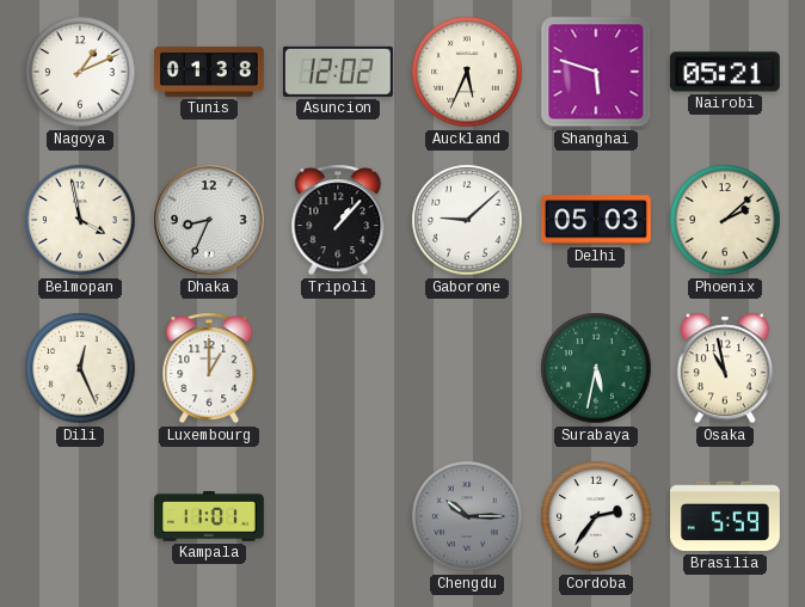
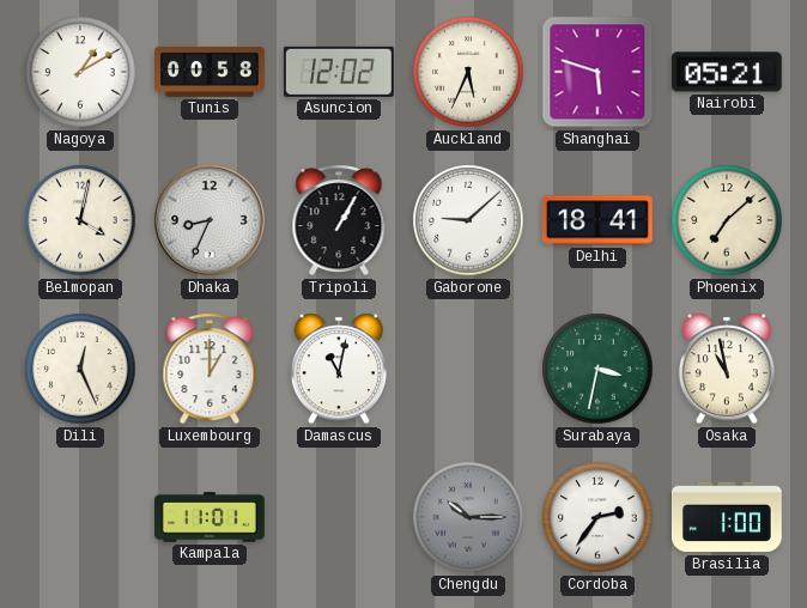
Nagoya: 1:11 -> 1:10 (80, 72)
Tunis: 01:38 -> 00:58 (211, 72)
Belmopan: 3:58 -> 4:02 (80, 220)
Tripoli: 1:07 -> 1:05 (339, 220)
Delhi: 05:03 -> 18:41 (597, 220)
Phoenix: 2:08 -> 7:08 (727, 220)
Damascus: none -> 11:02 (339, 369)
Surabaya: 5:32 -> 3:32 (597, 369)
Brasilia: 5:59 -> 1:00 (728, 517)
